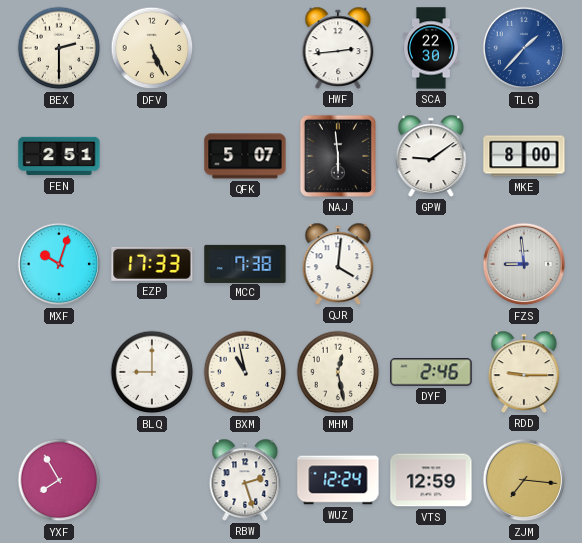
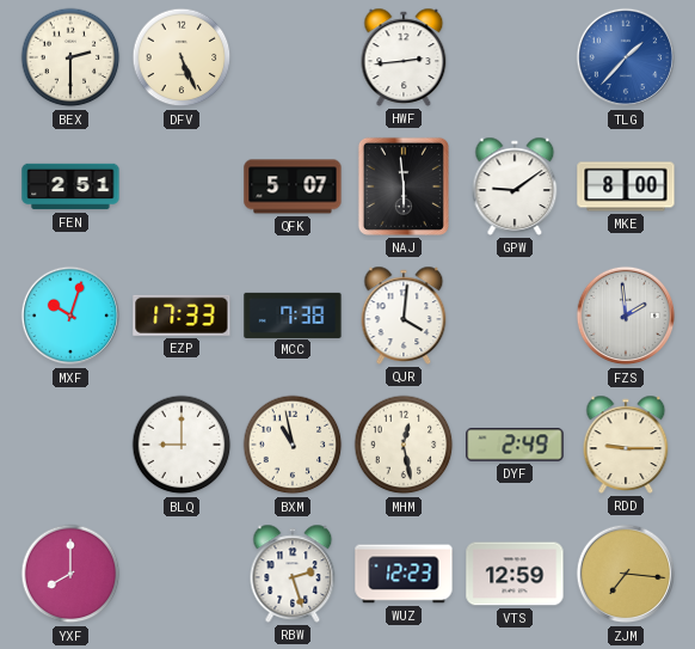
SCA: 22:30 -> none (431, 48)
FZS: 8:59 -> 1:59 (626, 316)
DYF: 2:46 -> 2:49 (515, 445)
YXF: 7:55 -> 8:00 (70, 574)
WUZ: 12:24 -> 12:23 (404, 574)
